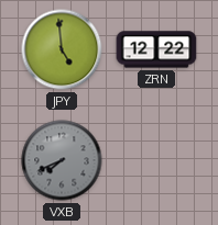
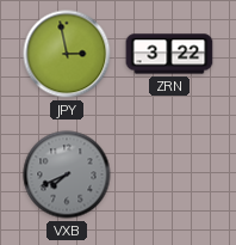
JPY: 4:59 -> 2:58 (67, 54)
ZRN: 12:22 -> 3:22 (169, 54)
